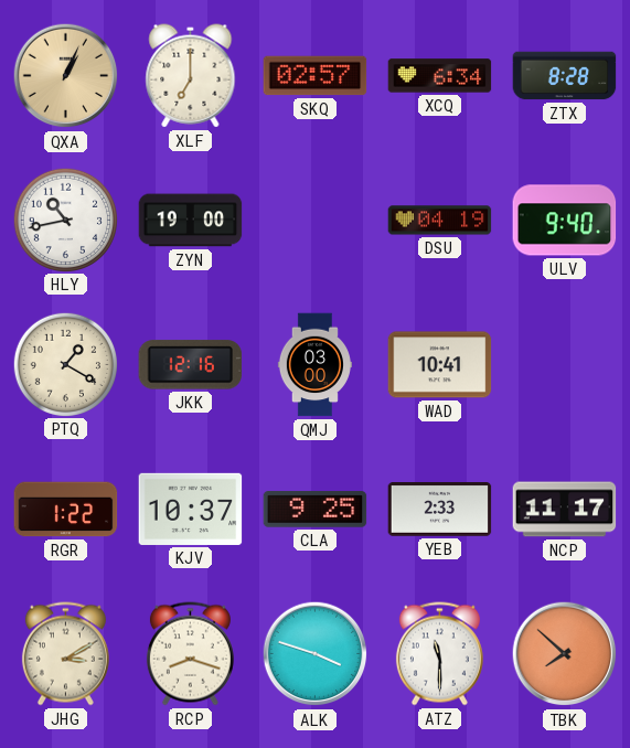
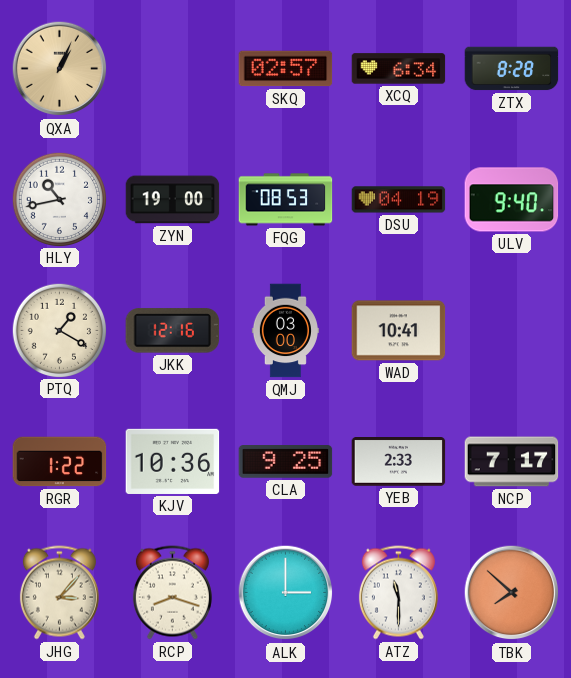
XLF: 7:00 -> none (191, 76)
FQG: none -> 08:53 (286, 200)
KJV: 10:37 -> 10:36 (173, 461)
NCP: 11:17 -> 7:17 (512, 462)
JHG: 3:10 -> 3:07 (59, 593)
ALK: 3:48 -> 3:00 (286, 593)
